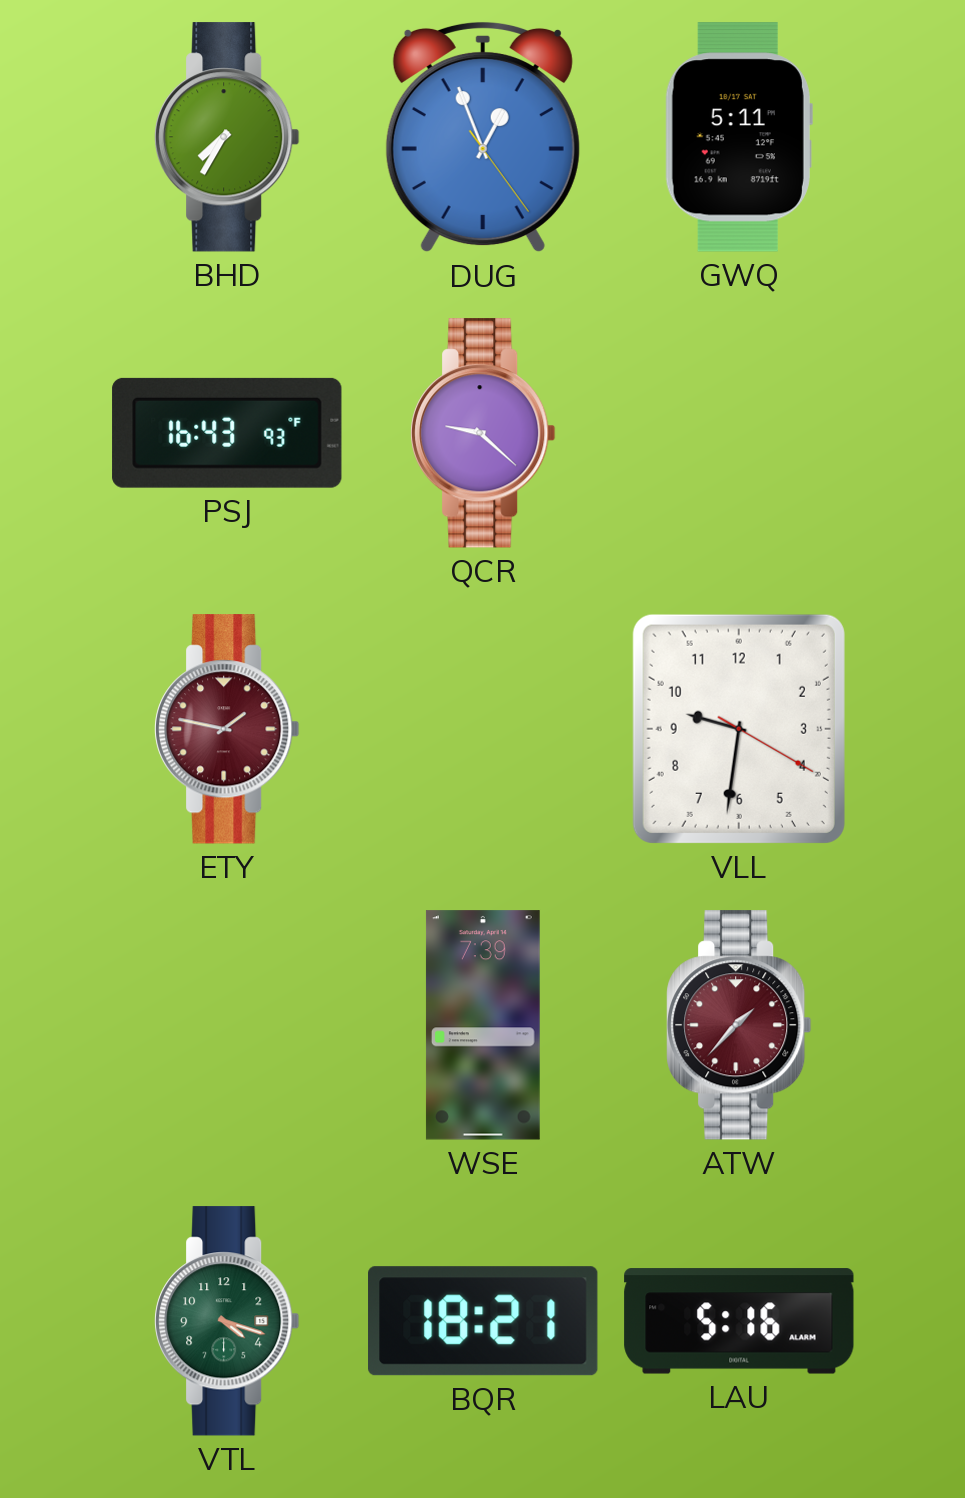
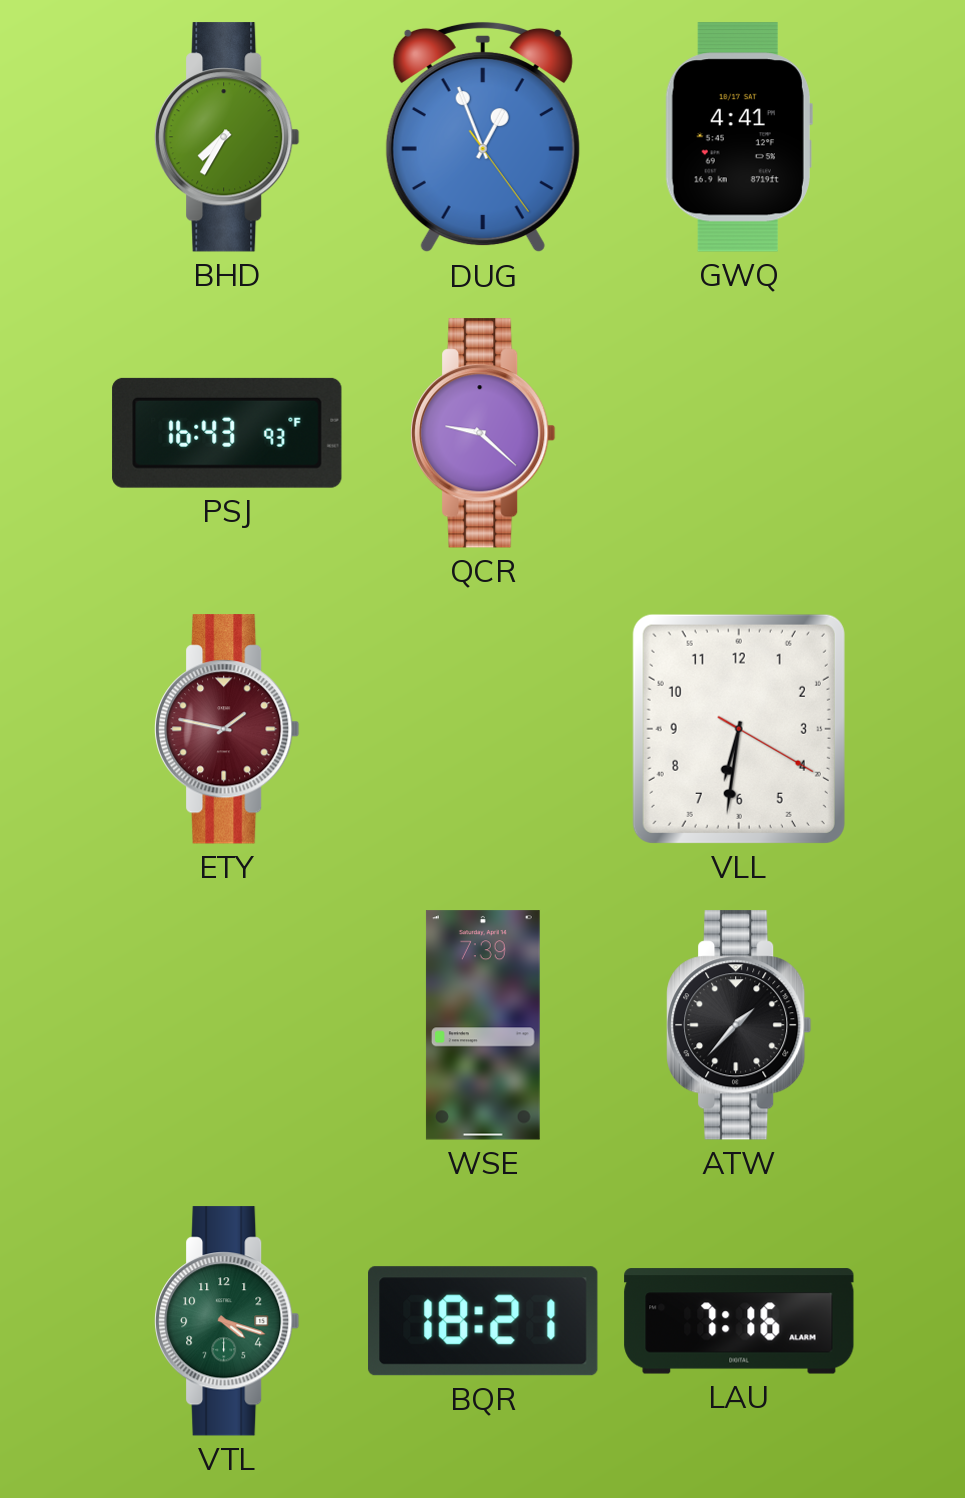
GWQ: 5:11 -> 4:41 (739, 137)
VLL: 9:31 -> 6:31 (739, 729)
ATW dial: burgundy -> black (739, 1025)
LAU: 5:16 -> 7:16 (739, 1321)
